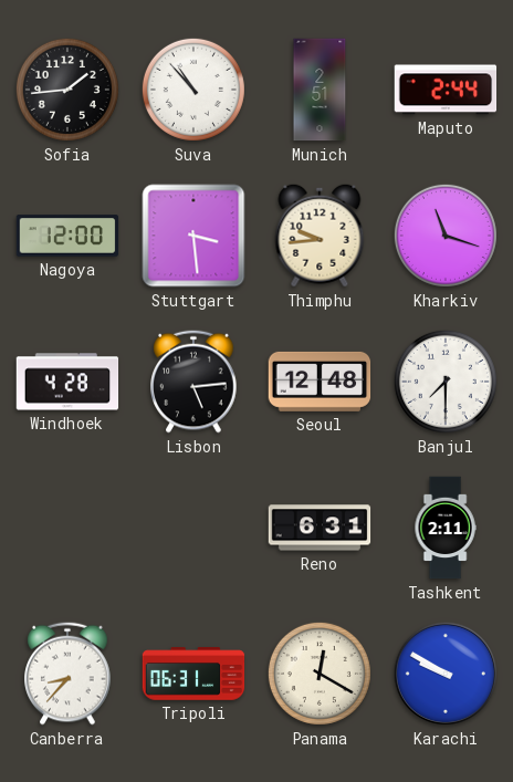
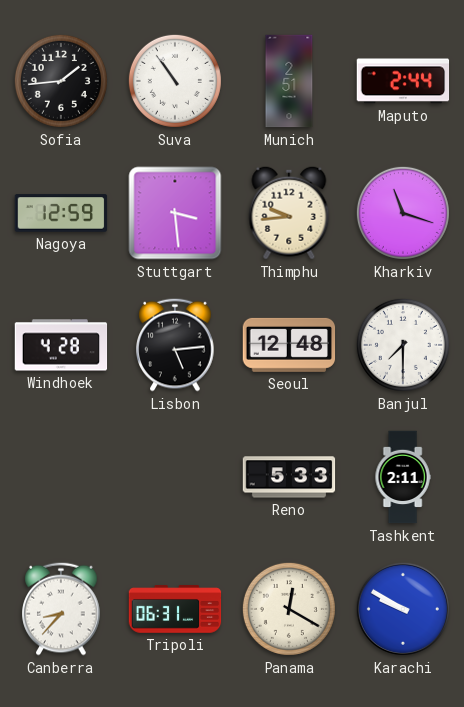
Suva: 10:53 -> 10:54 (175, 81)
Nagoya: 12:00 -> 12:59 (61, 213)
Reno: 6:31 -> 5:33 (289, 477)
